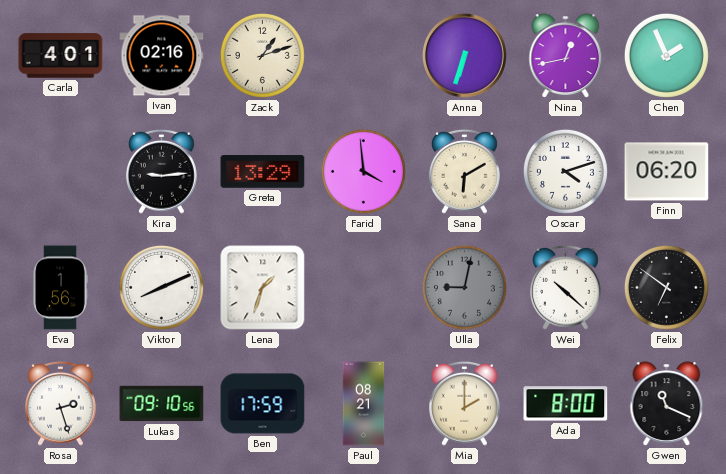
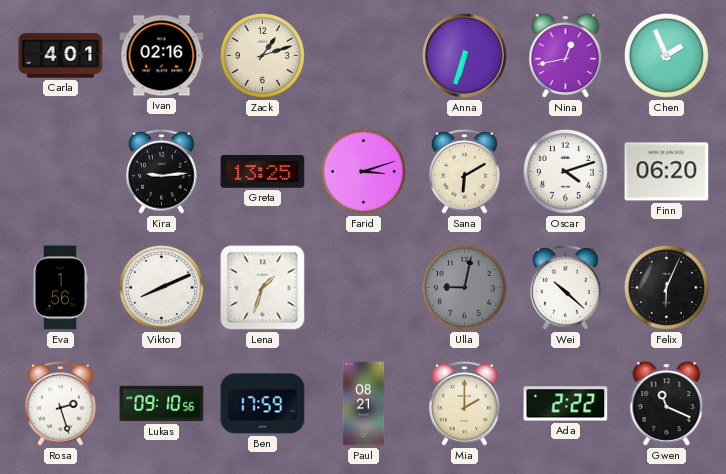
Greta: 13:29 -> 13:25 (263, 172)
Farid: 3:59 -> 3:12 (363, 171)
Felix: 6:51 -> 6:04 (666, 287)
Ada: 8:00 -> 2:22 (566, 404)
